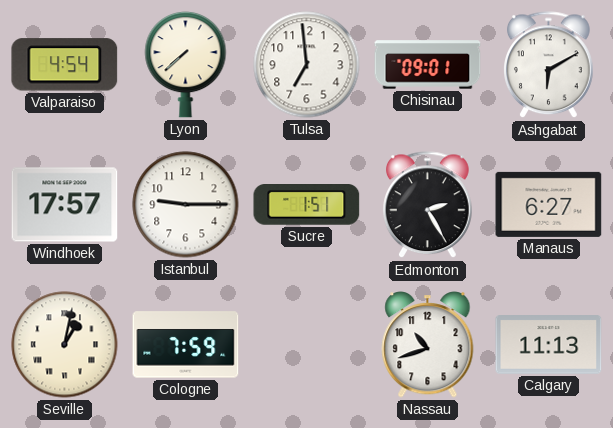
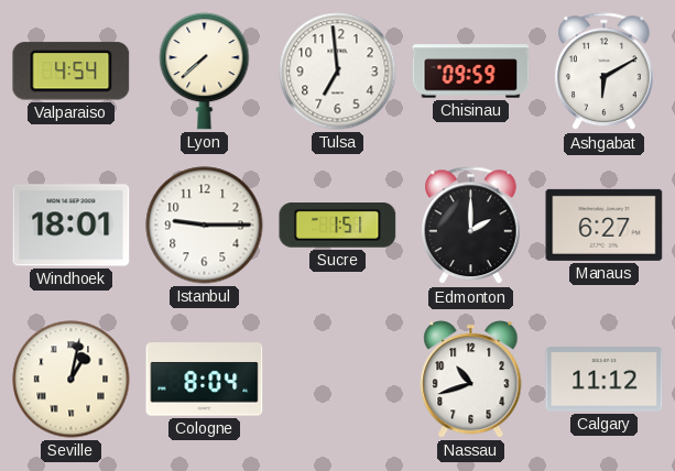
Chisinau: 09:01 -> 09:59 (471, 72)
Windhoek: 17:57 -> 18:01 (72, 226)
Edmonton: 2:25 -> 2:00 (471, 226)
Cologne: 7:59 -> 8:04 (205, 380)
Calgary: 11:13 -> 11:12 (605, 380)
